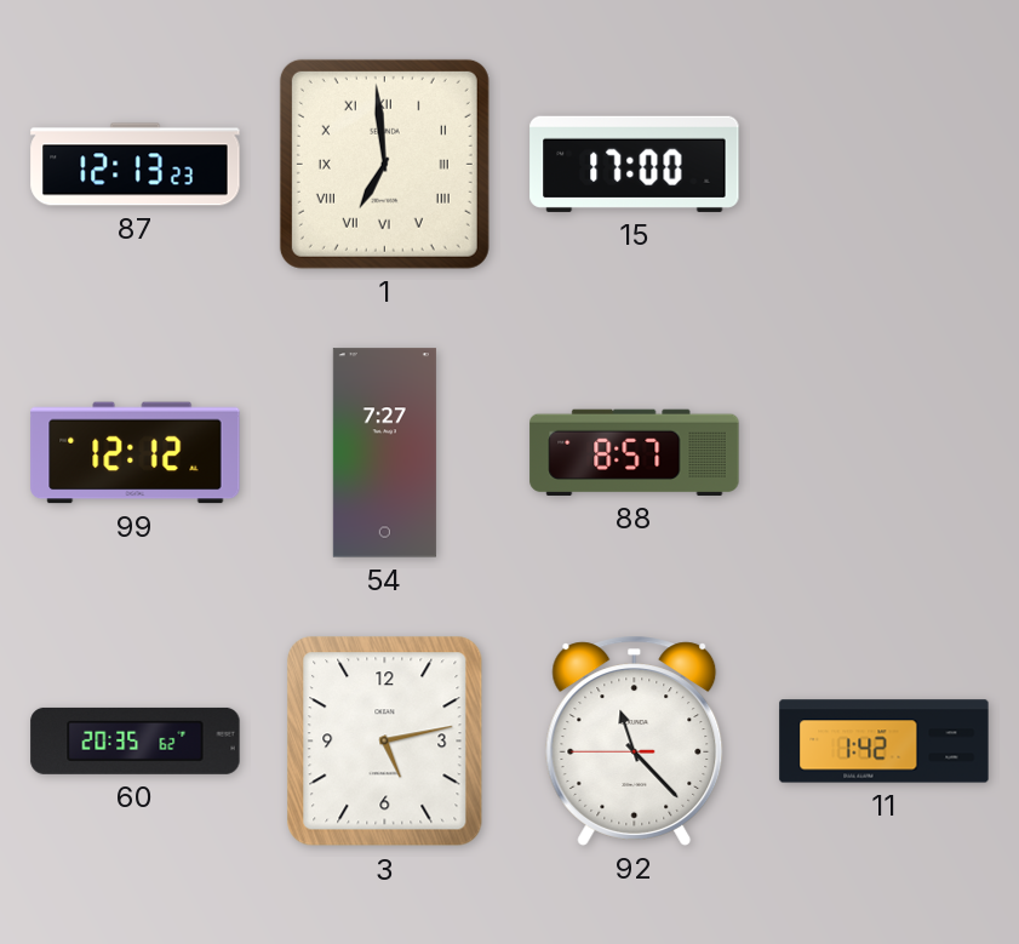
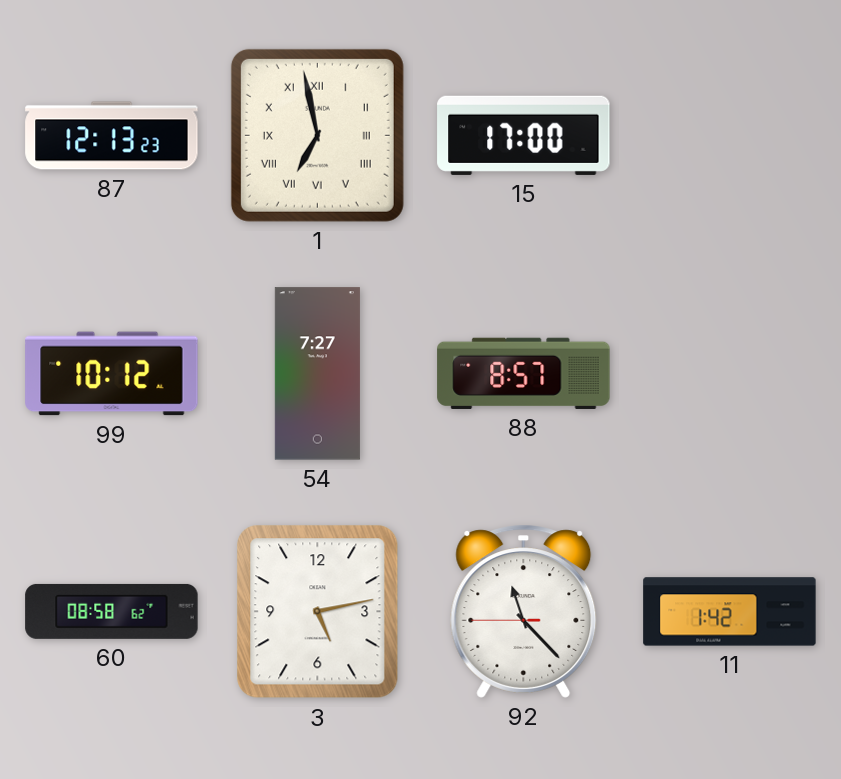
1: 6:59 -> 6:58 (317, 135)
99: 12:12 -> 10:12 (112, 374)
60: 20:35 -> 08:58 (112, 611)
